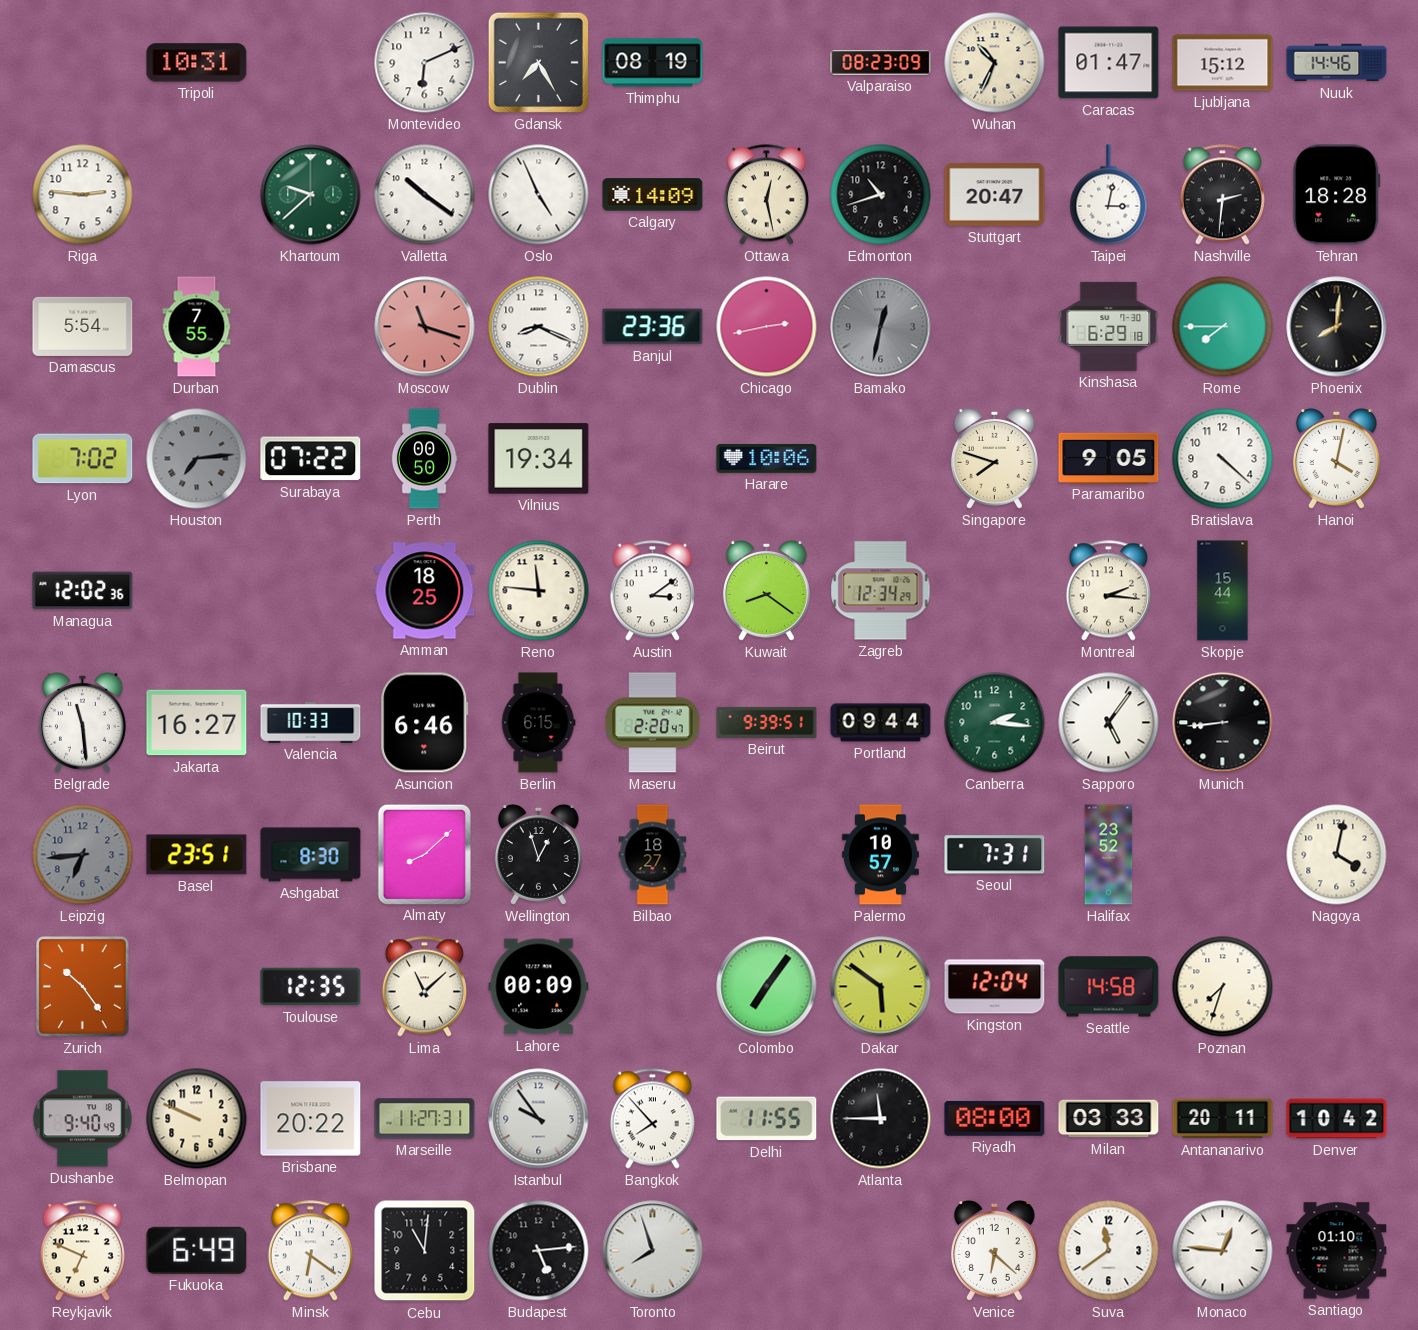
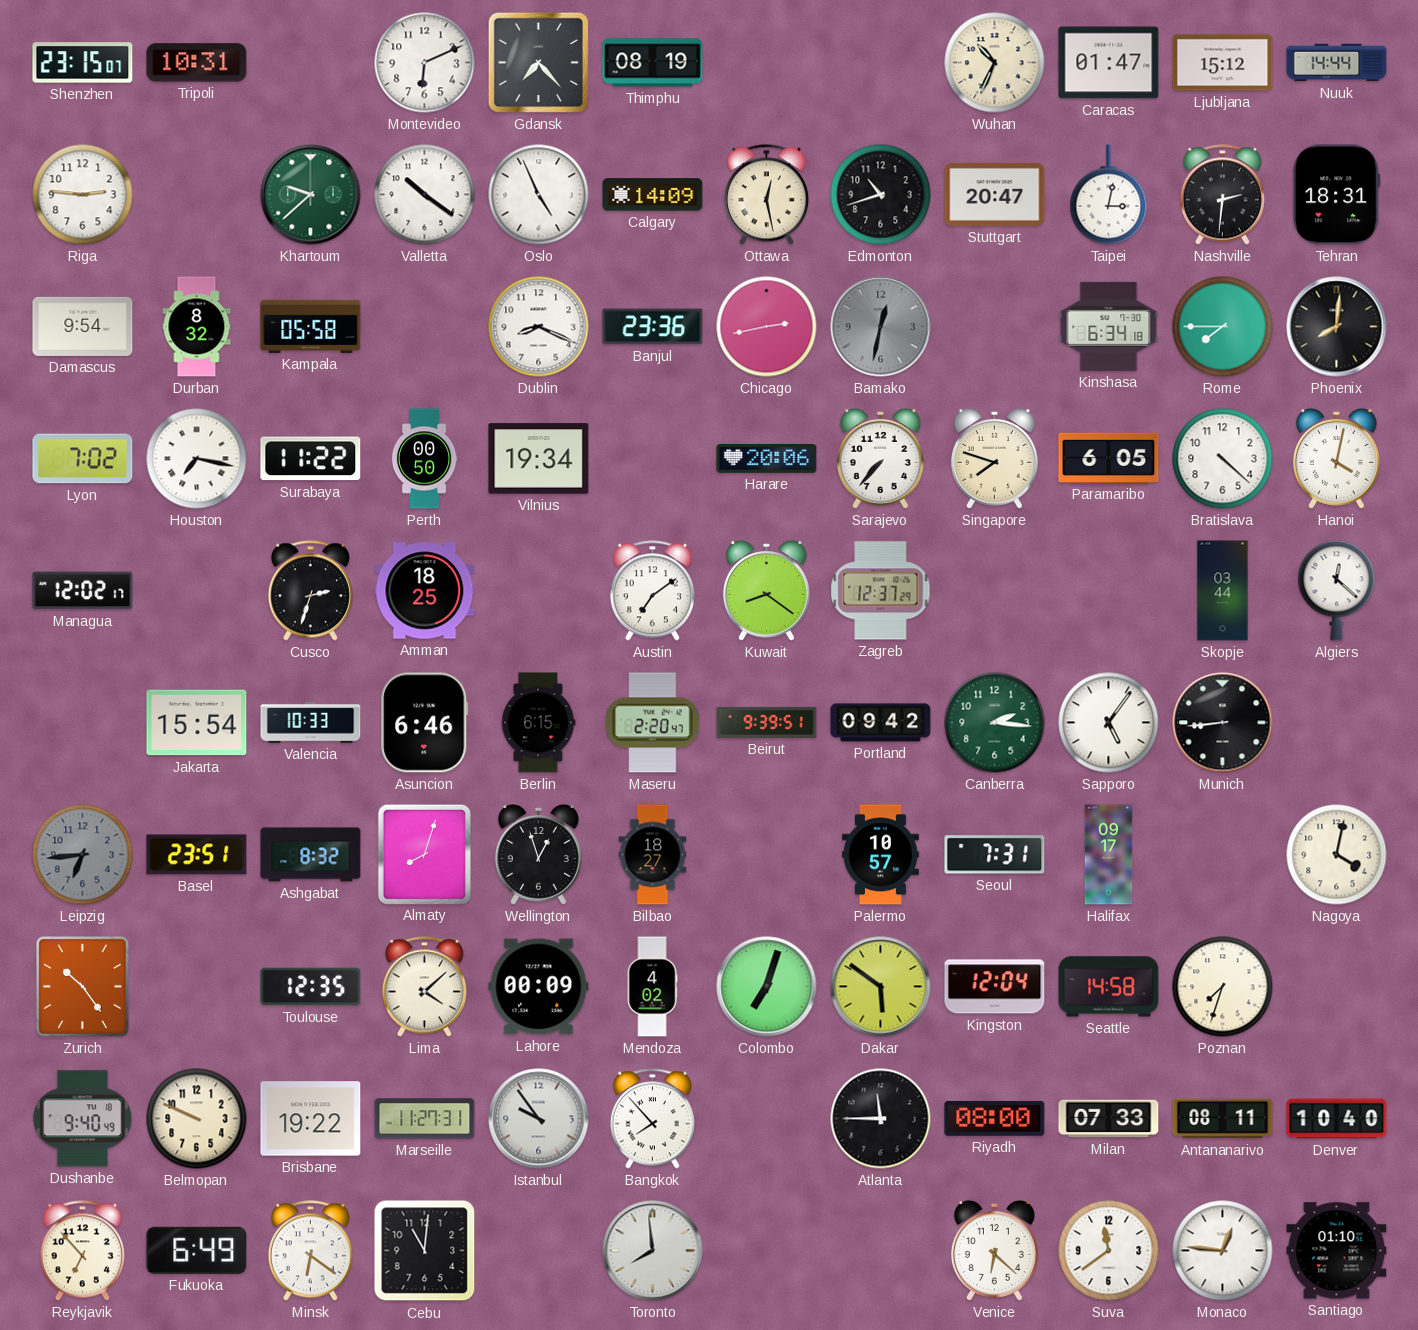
Shenzhen: none -> 23:15 (83, 63)
Gdansk: 7:25 -> 7:23 (538, 62)
Valparaiso: 08:23 -> none (881, 63)
Nuuk: 14:46 -> 14:44 (1337, 63)
Tehran: 18:28 -> 18:31 (1337, 195)
Damascus: 5:54 -> 9:54 (83, 326)
Durban: 7:55 -> 8:32 (197, 327)
Kampala: none -> 05:58 (311, 326)
Moscow: 11:18 -> none (425, 327)
Kinshasa: 6:29 -> 6:34 (1109, 326)
Houston: 7:14 -> 7:17 (197, 459)
Houston dial: grey -> white (197, 459)
Surabaya: 07:22 -> 11:22 (311, 459)
Harare: 10:06 -> 20:06 (767, 458)
Sarajevo: none -> 7:37 (880, 459)
Paramaribo: 9:05 -> 6:05 (1109, 458)
Managua: 12:02:36 -> 12:02:17 (83, 591)
Cusco: none -> 2:33 (310, 591)
Reno: 11:46 -> none (539, 591)
Austin: 3:09 -> 7:09 (652, 591)
Zagreb: 12:34 -> 12:37 (881, 591)
Montreal: 2:16 -> none (1108, 591)
Skopje: 15:44 -> 03:44 (1223, 591)
Algiers: none -> 12:22 (1337, 591)
Belgrade: 11:29 -> none (82, 723)
Jakarta: 16:27 -> 15:54 (197, 723)
Portland: 09:44 -> 09:42 (881, 723)
Ashgabat: 8:30 -> 8:32 (311, 855)
Almaty: 8:08 -> 8:03 (424, 854)
Halifax: 23:52 -> 09:17 (1109, 855)
Lima: 11:08 -> 4:08 (424, 987)
Mendoza: none -> 4:02 (652, 987)
Colombo: 7:06 -> 7:03 (767, 987)
Brisbane: 20:22 -> 19:22 (311, 1119)
Delhi: 11:55 -> none (767, 1119)
Milan: 03:33 -> 07:33 (1109, 1119)
Antananarivo: 20:11 -> 08:11 (1223, 1119)
Denver: 10:42 -> 10:40 (1337, 1119)
Reykjavik: 6:49 -> 6:53 (82, 1251)
Budapest: 5:14 -> none (539, 1251)
Toronto: 7:57 -> 7:59 (653, 1251)
